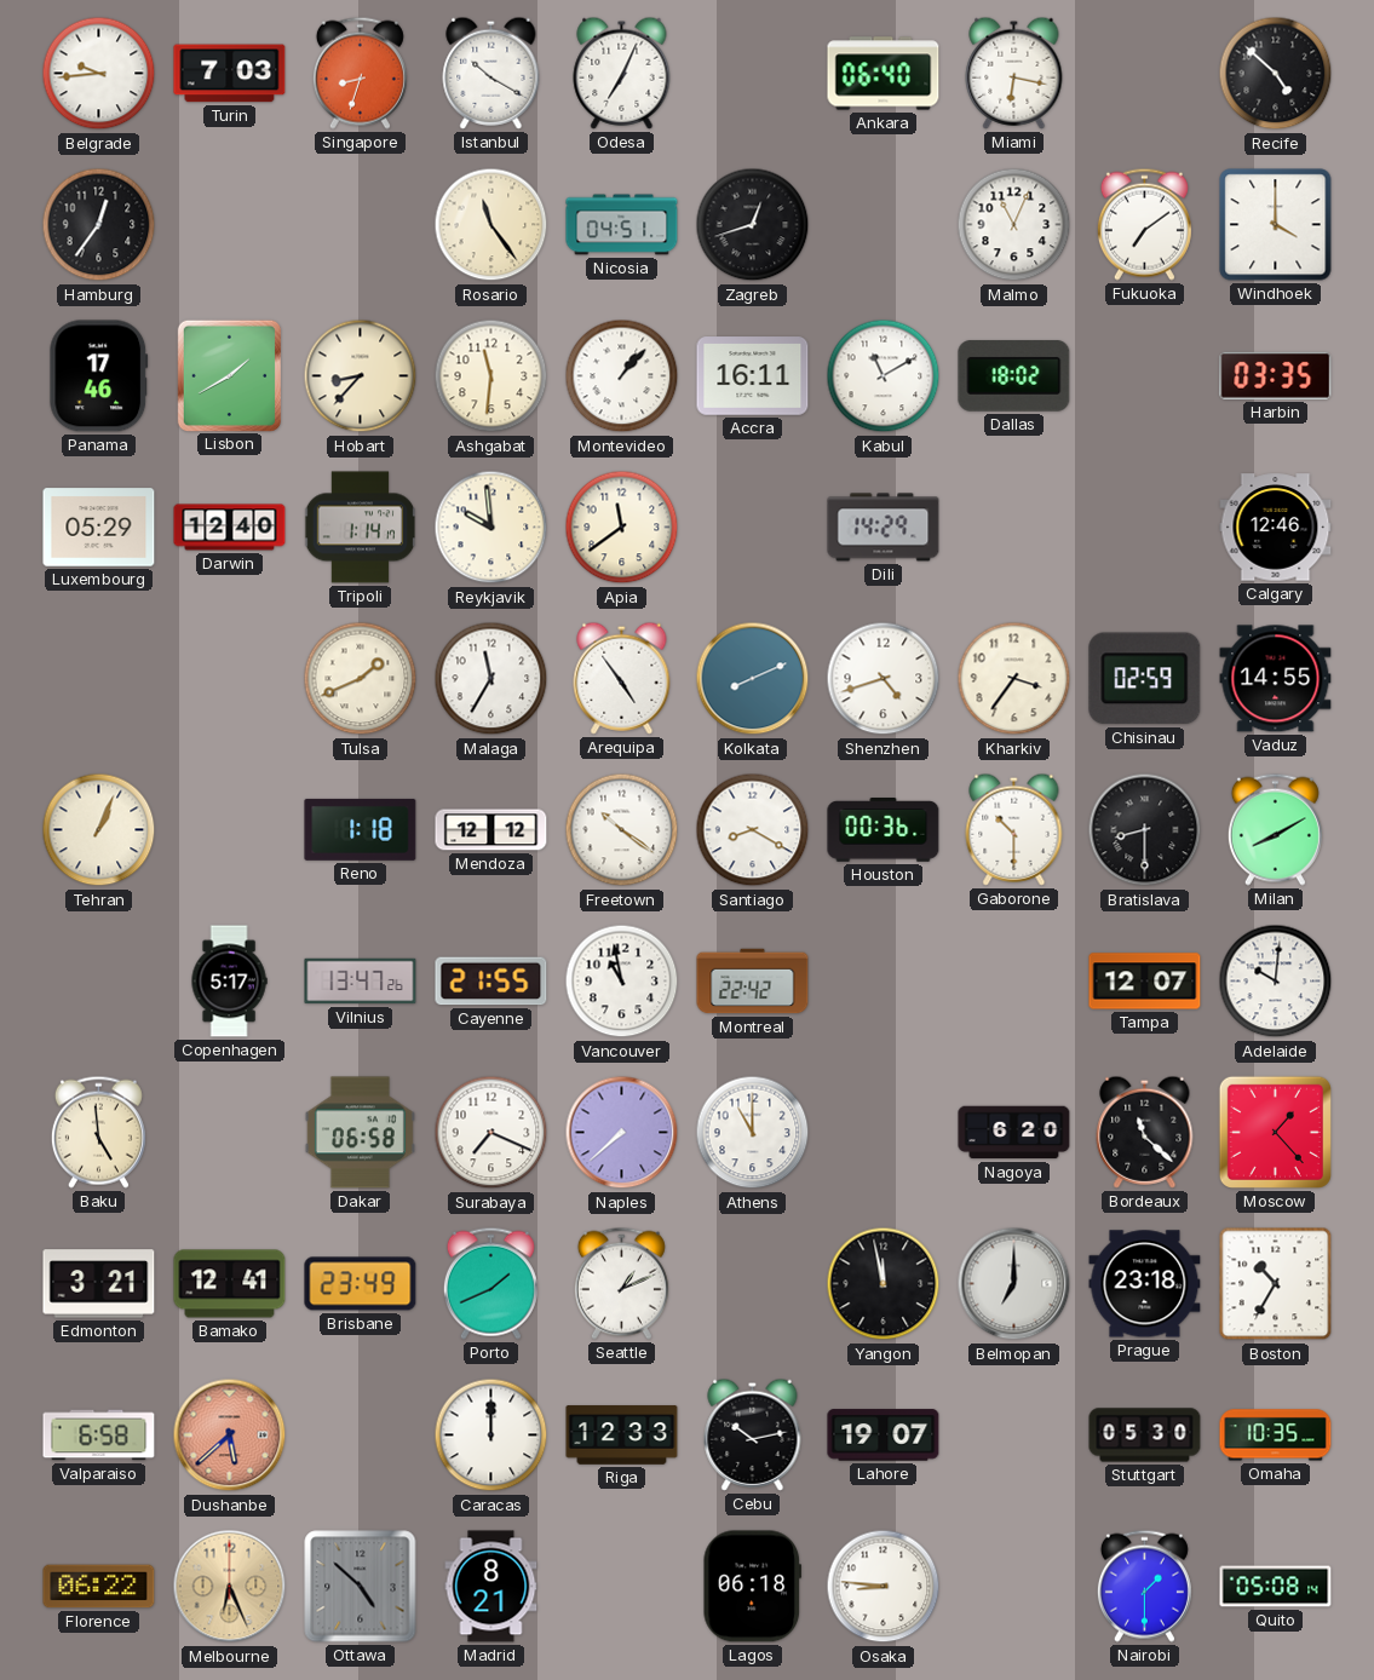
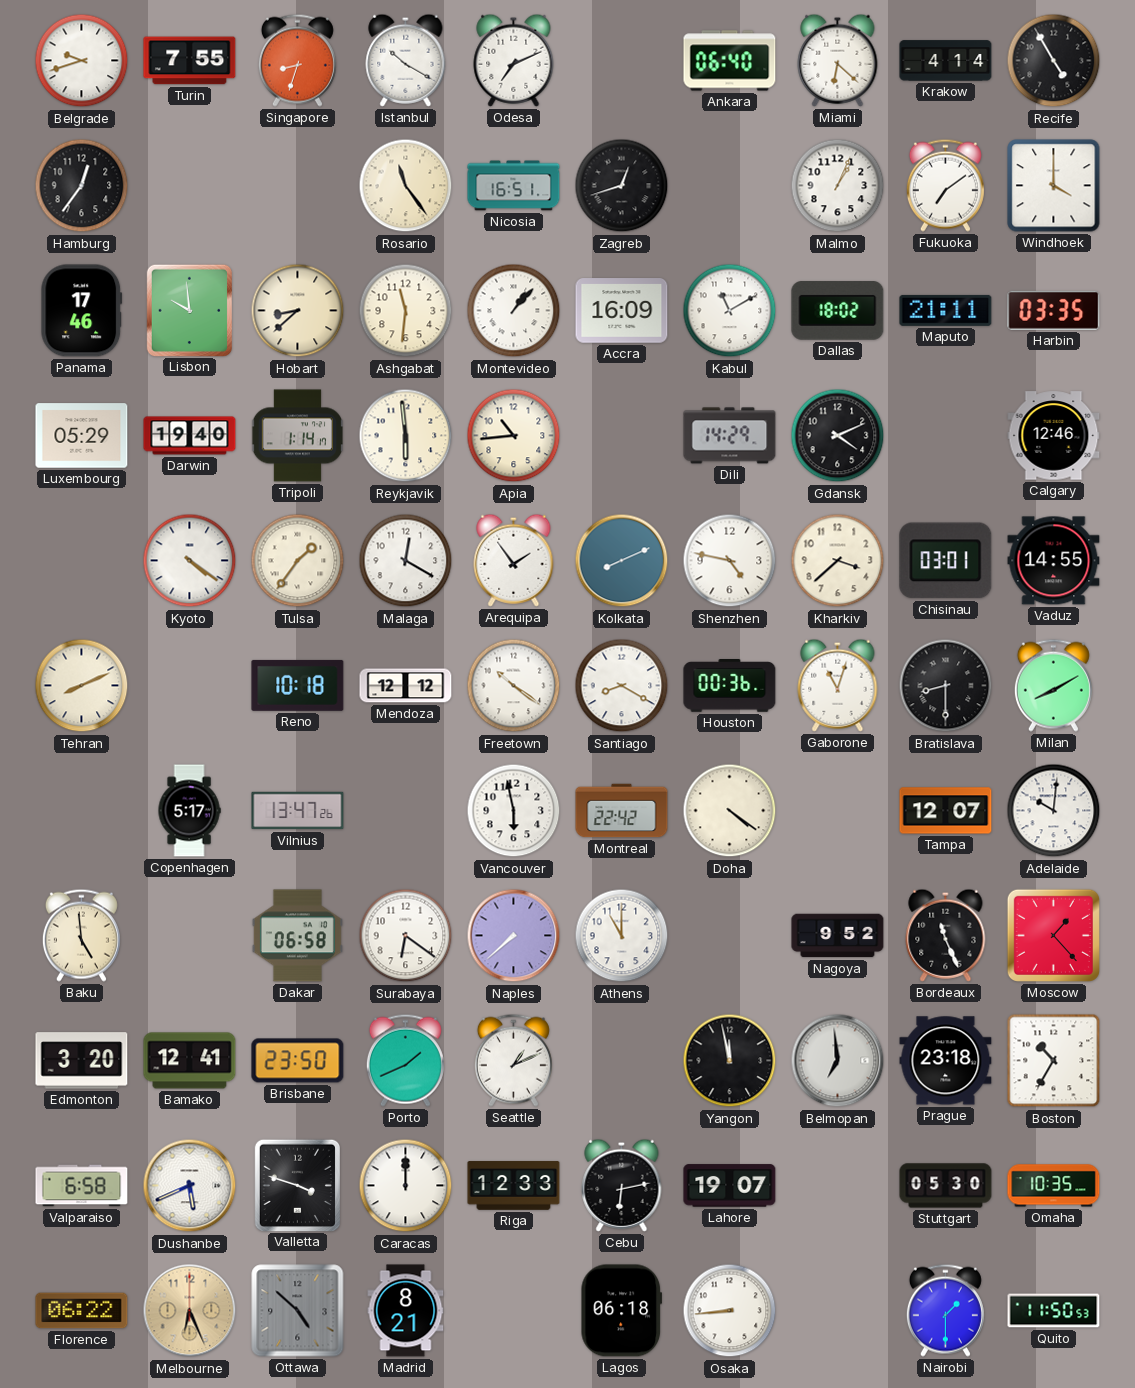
Belgrade: 9:44 -> 9:42 (82, 61)
Turin: 7:03 -> 7:55 (190, 61)
Odesa: 7:04 -> 7:11 (514, 60)
Miami: 6:17 -> 6:22 (838, 60)
Krakow: none -> 4:14 (946, 61)
Recife: 4:52 -> 4:55 (1054, 61)
Nicosia: 04:51 -> 16:51 (514, 186)
Malmo: 11:04 -> 1:04 (838, 186)
Lisbon: 1:40 -> 9:59 (189, 310)
Hobart: 8:37 -> 8:38 (298, 311)
Accra: 16:11 -> 16:09 (622, 311)
Maputo: none -> 21:11 (946, 310)
Darwin: 12:40 -> 19:40 (190, 436)
Reykjavik: 9:59 -> 5:59 (406, 436)
Apia: 11:39 -> 10:44 (514, 436)
Gdansk: none -> 4:11 (838, 436)
Kyoto: none -> 4:21 (190, 561)
Tulsa: 1:41 -> 1:36 (298, 561)
Malaga: 11:35 -> 12:20 (406, 561)
Arequipa: 4:54 -> 1:54 (514, 560)
Shenzhen: 4:42 -> 4:47 (730, 561)
Kharkiv: 3:36 -> 3:38 (838, 561)
Chisinau: 02:59 -> 03:01 (946, 561)
Tehran: 1:04 -> 8:11 (82, 686)
Reno: 1:18 -> 10:18 (298, 685)
Gaborone: 10:30 -> 11:03 (838, 685)
Cayenne: 21:55 -> none (491, 982)
Vancouver: 10:58 -> 5:58 (514, 811)
Doha: none -> 4:21 (730, 811)
Surabaya: 7:19 -> 6:21 (406, 936)
Nagoya: 6:20 -> 9:52 (838, 936)
Bordeaux: 11:22 -> 11:26 (946, 935)
Edmonton: 3:21 -> 3:20 (82, 1061)
Brisbane: 23:49 -> 23:50 (298, 1061)
Belmopan: 7:00 -> 6:59 (838, 1061)
Dushanbe: 5:38 -> 5:41 (190, 1186)
Dushanbe dial: salmon -> white (190, 1186)
Valletta: none -> 3:48 (297, 1185)
Cebu: 10:13 -> 6:13 (622, 1185)
Osaka: 8:46 -> 8:44 (730, 1311)
Quito: 05:08 -> 11:50 (1054, 1311)
